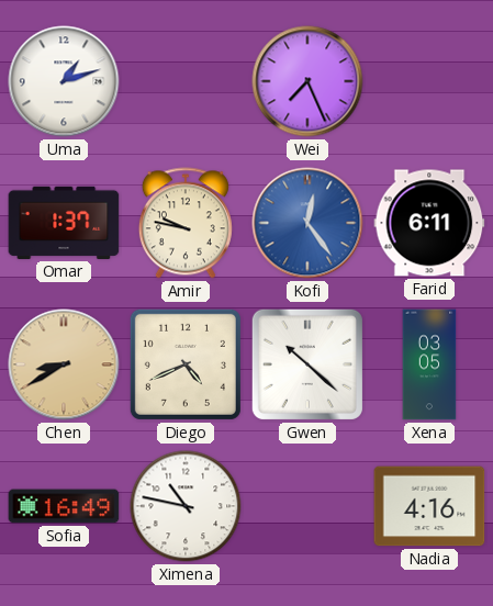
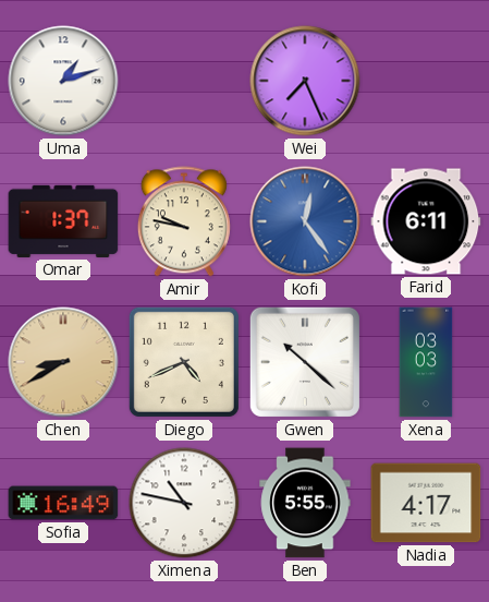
Xena: 03:05 -> 03:03 (426, 362)
Ben: none -> 5:55 (305, 503)
Nadia: 4:16 -> 4:17 (426, 503)
